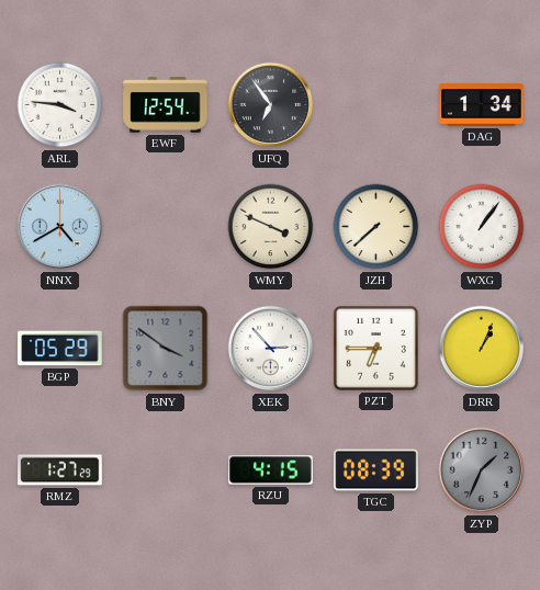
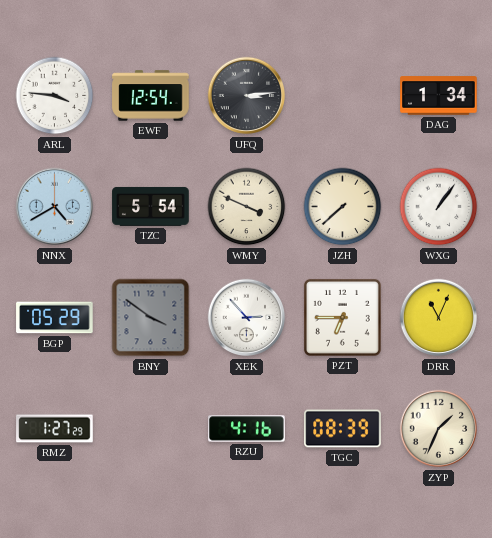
UFQ: 6:54 -> 3:14 (247, 96)
TZC: none -> 5:54 (151, 206)
DRR: 1:04 -> 11:04 (439, 318)
RZU: 4:15 -> 4:16 (247, 429)
ZYP dial: grey -> cream (439, 429)
